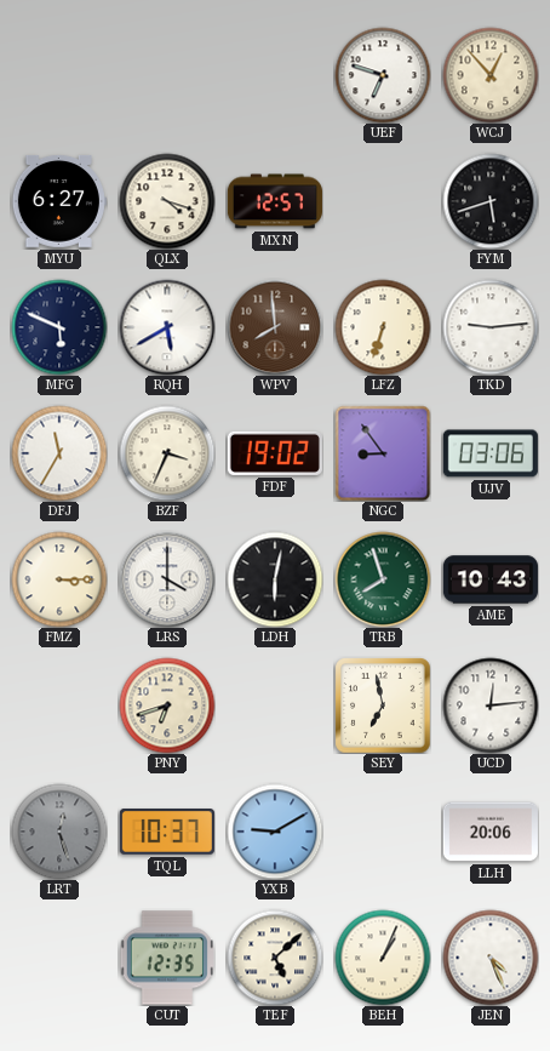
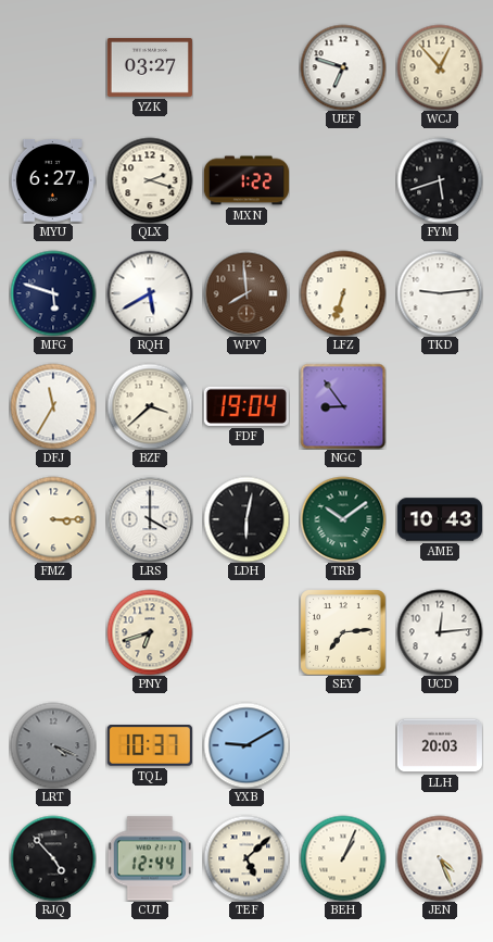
YZK: none -> 03:27 (150, 67)
QLX: 4:18 -> 2:18 (150, 180)
MXN: 12:57 -> 1:22 (246, 180)
MFG: 5:49 -> 5:48 (53, 293)
BZF: 3:34 -> 3:38 (150, 406)
FDF: 19:02 -> 19:04 (246, 406)
UJV: 03:06 -> none (491, 453)
TRB: 7:57 -> 10:09 (343, 519)
SEY: 6:58 -> 7:14 (343, 632)
LRT: 12:27 -> 4:19 (53, 745)
LLH: 20:06 -> 20:03 (440, 745)
RJQ: none -> 4:53 (53, 858)
CUT: 12:35 -> 12:44 (150, 858)
